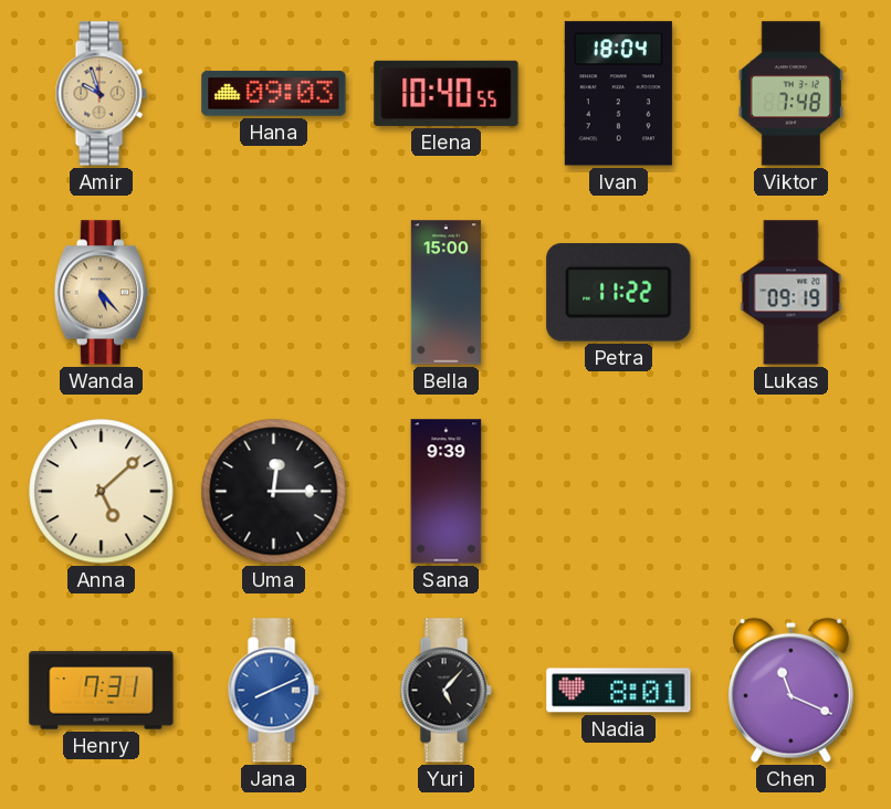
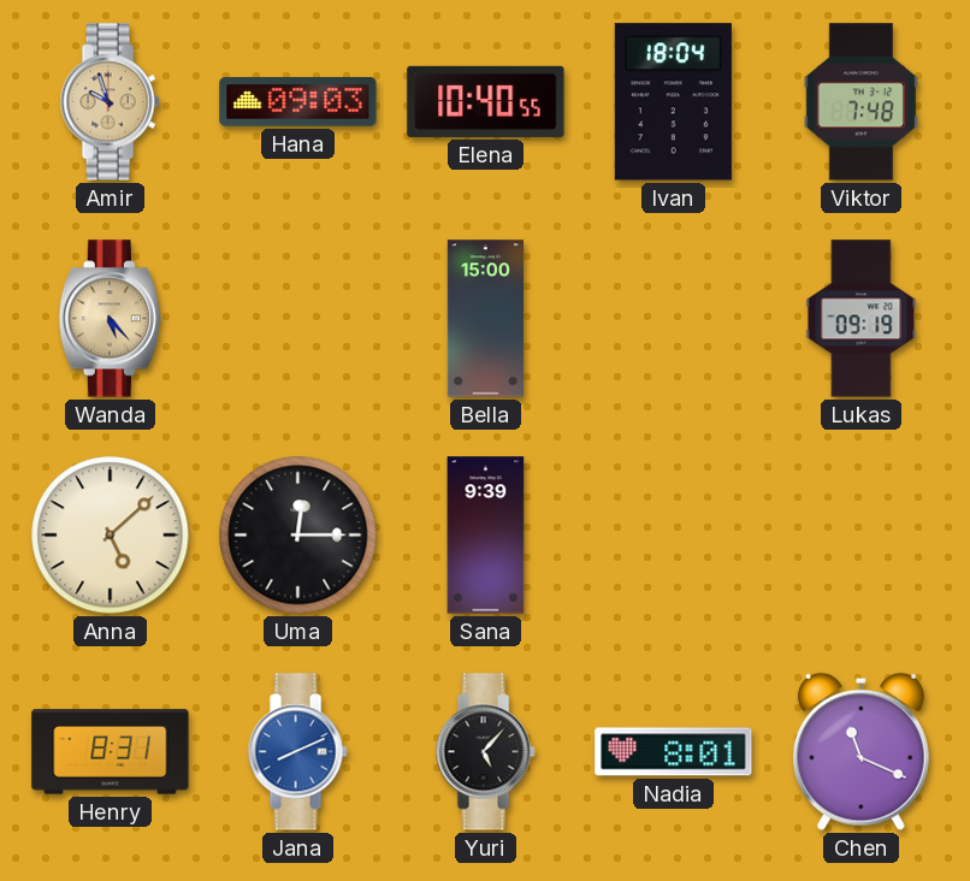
Petra: 11:22 -> none (619, 292)
Henry: 7:31 -> 8:31 (111, 752)
